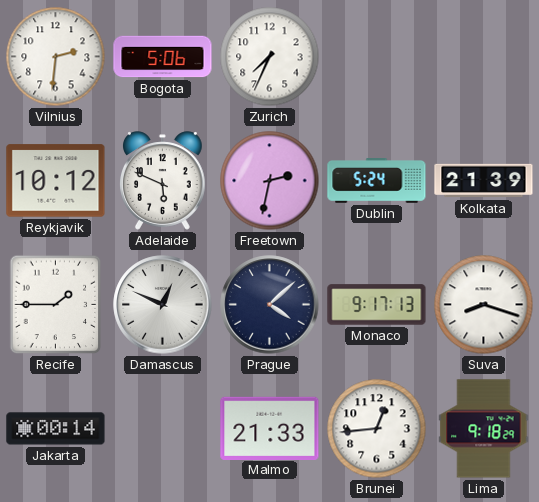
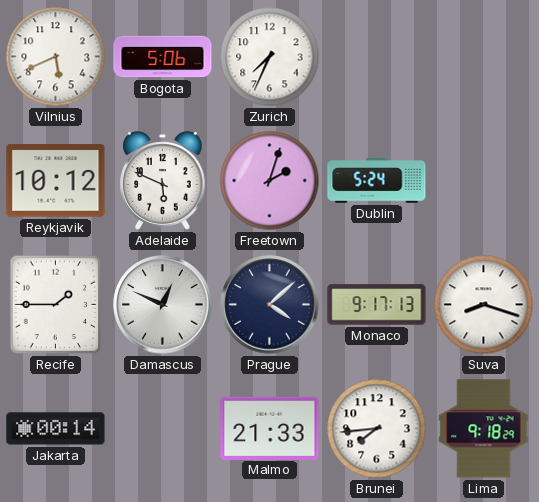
Vilnius: 2:31 -> 5:41 (56, 57)
Freetown: 2:32 -> 2:03 (270, 181)
Kolkata: 21:39 -> none (484, 181)
Brunei: 12:44 -> 7:44 (377, 429)
